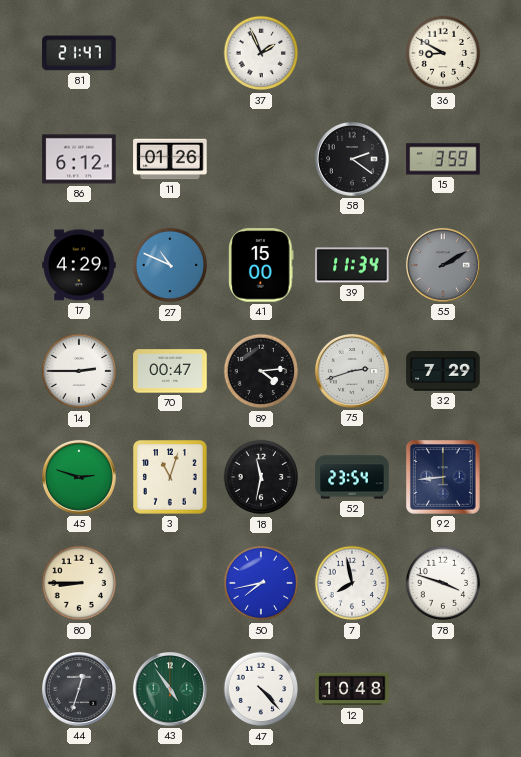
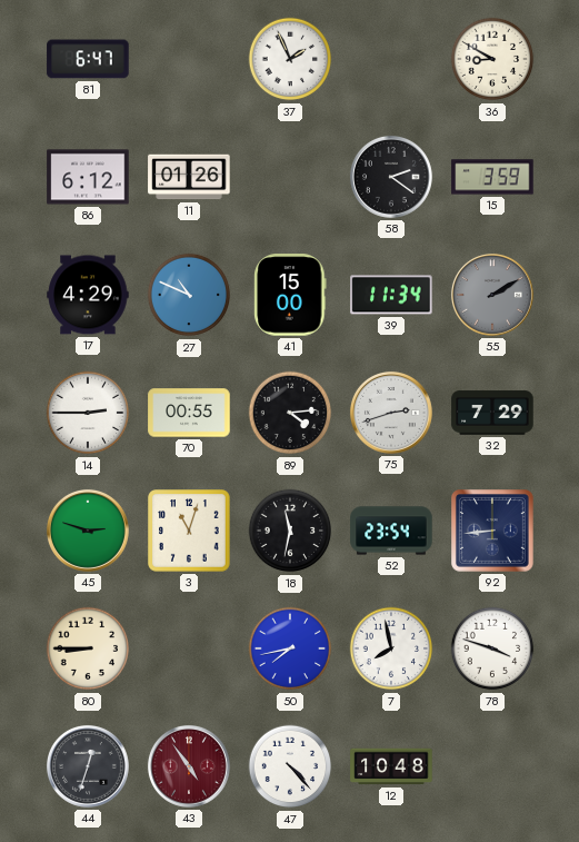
81: 21:47 -> 6:47 (88, 59)
70: 00:47 -> 00:55 (189, 413)
43 dial: green -> burgundy (189, 766)
